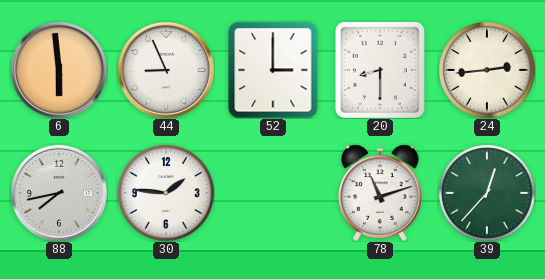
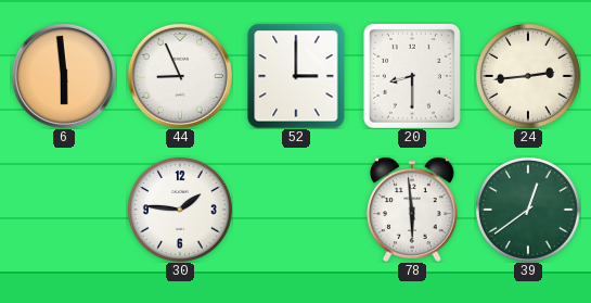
88: 7:43 -> none (59, 193)
78: 11:12 -> 5:59 (412, 210)
39: 12:37 -> 12:39 (528, 210)
